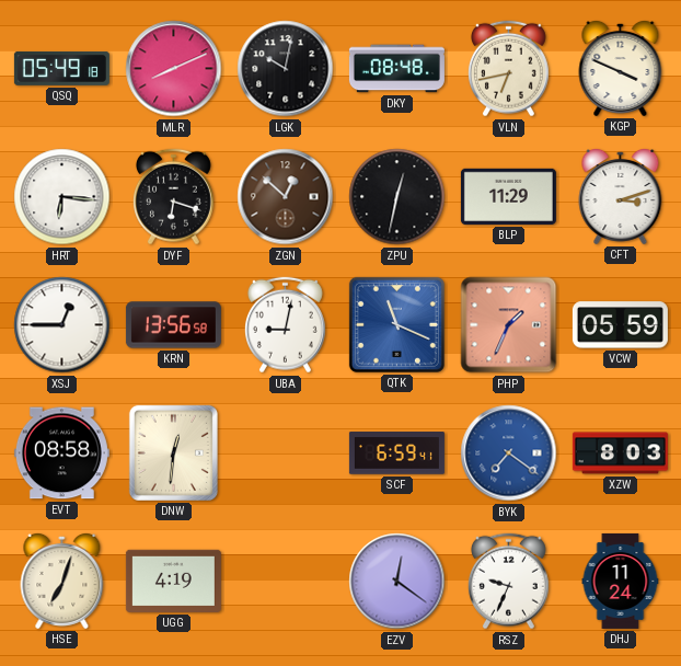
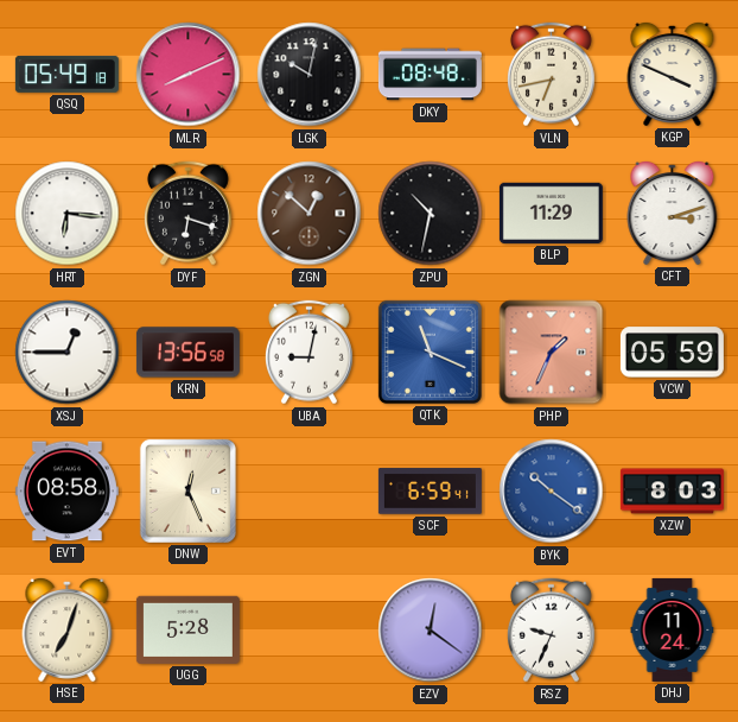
ZPU: 12:32 -> 10:32 (431, 214)
DNW: 12:31 -> 12:26 (187, 490)
BYK: 7:21 -> 10:21 (552, 492)
UGG: 4:19 -> 5:28 (187, 629)
